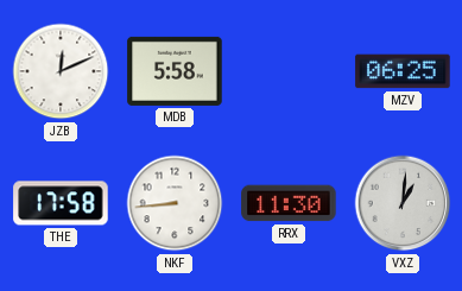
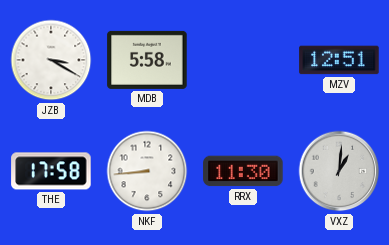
JZB: 12:11 -> 3:20 (51, 60)
MZV: 06:25 -> 12:51 (339, 60)
